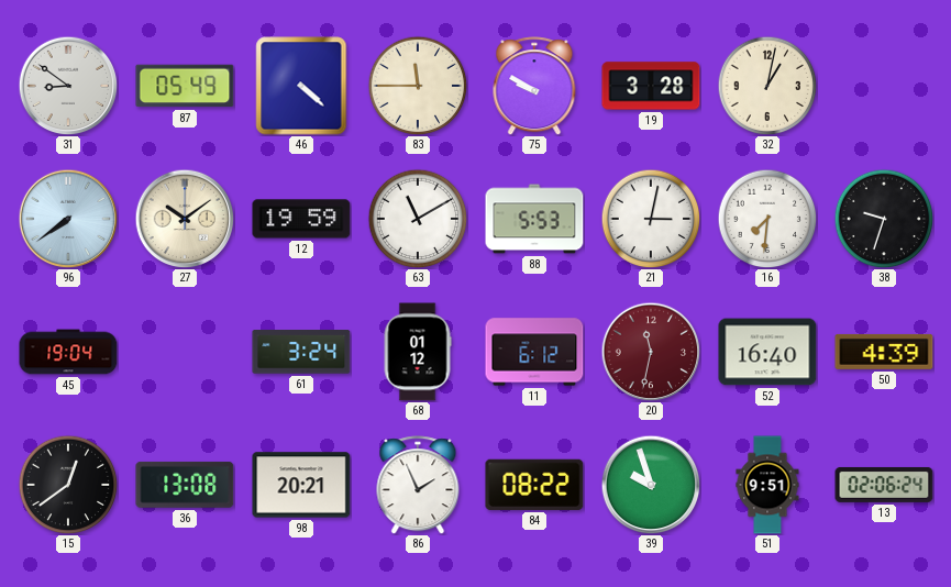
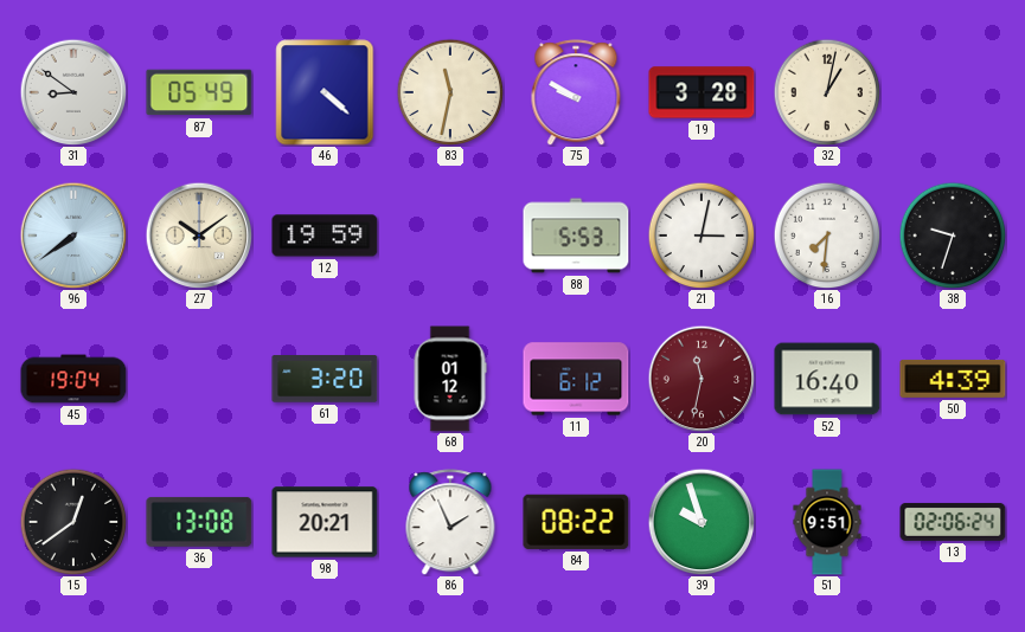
83: 11:45 -> 11:32 (450, 92)
63: 11:10 -> none (418, 219)
61: 3:24 -> 3:20 (325, 379)
